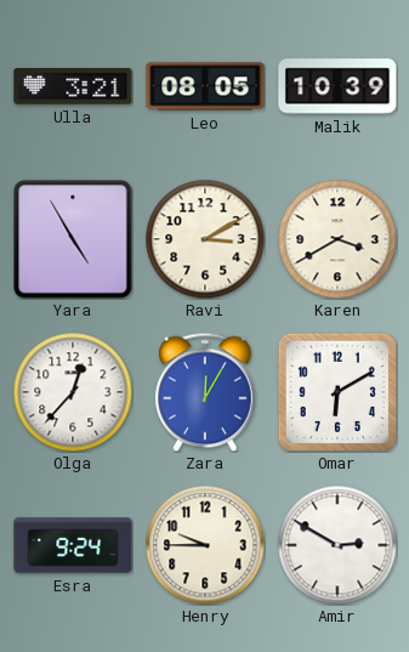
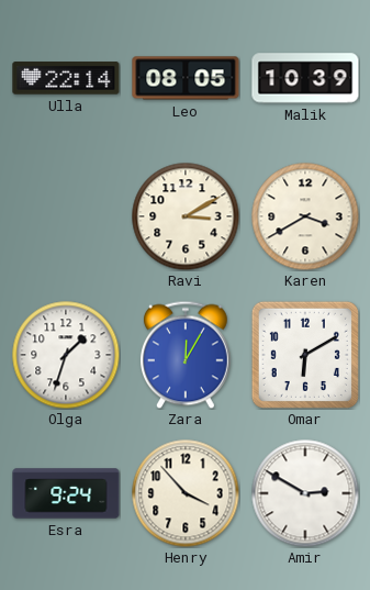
Ulla: 3:21 -> 22:14 (66, 78)
Yara: 4:55 -> none (73, 239)
Olga: 12:37 -> 1:33 (66, 355)
Henry: 9:45 -> 3:53 (186, 493)
